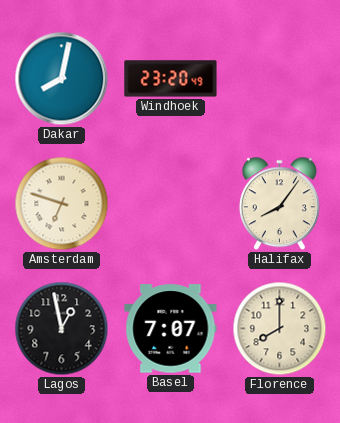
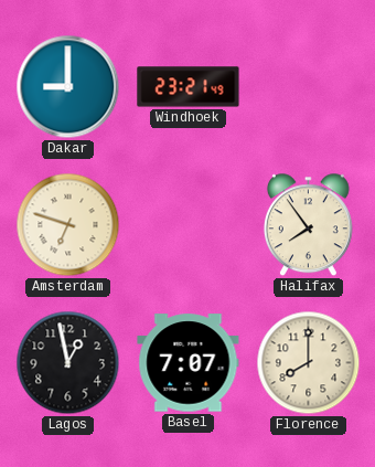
Dakar: 8:02 -> 9:00 (68, 87)
Windhoek: 23:20 -> 23:21 (189, 87)
Halifax: 8:06 -> 7:54 (308, 225)
